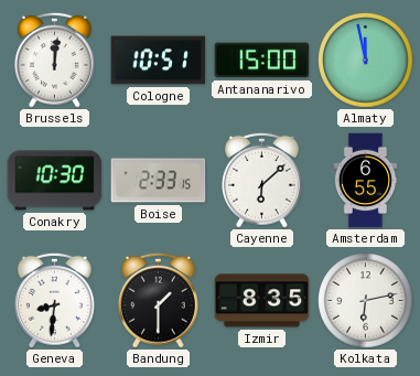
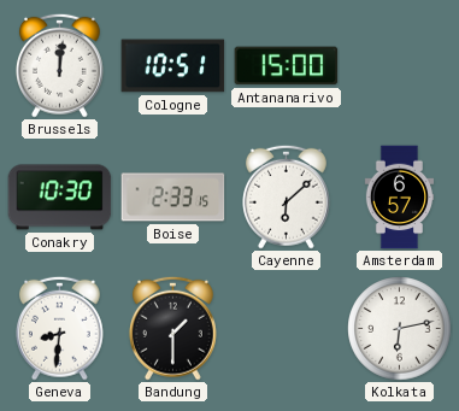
Almaty: 11:58 -> none (366, 61)
Amsterdam: 6:55 -> 6:57 (400, 198)
Izmir: 8:35 -> none (262, 301)
